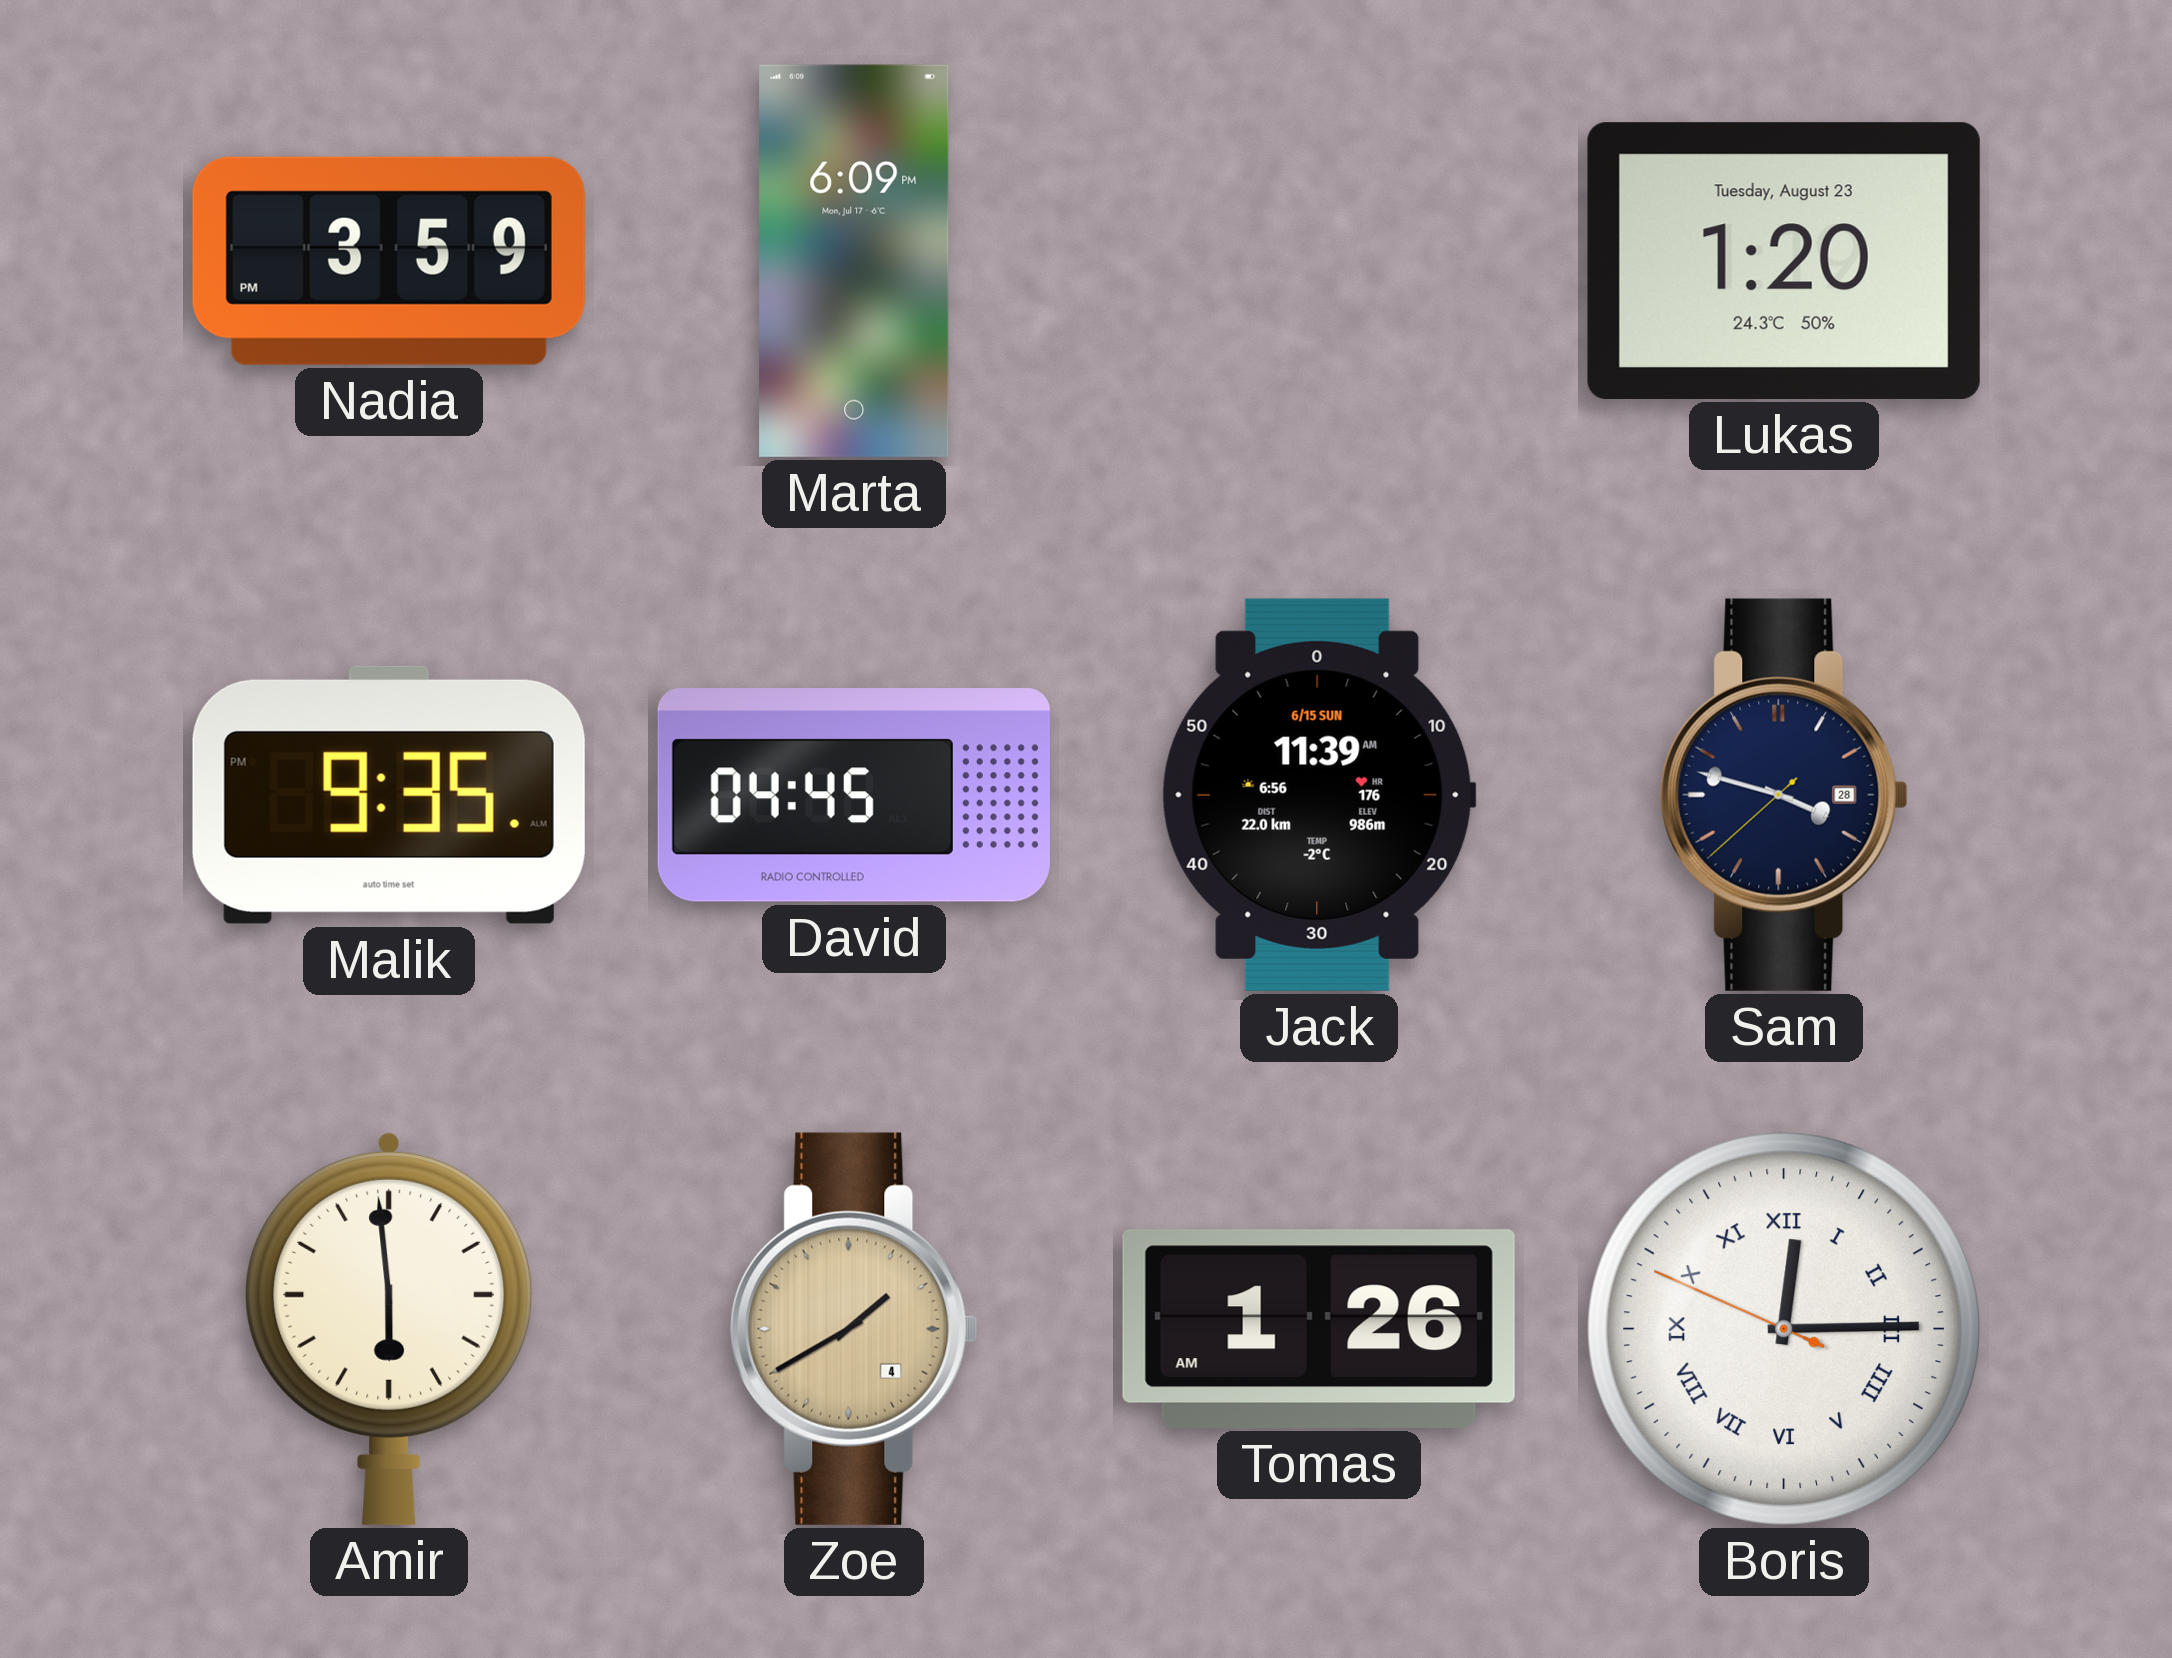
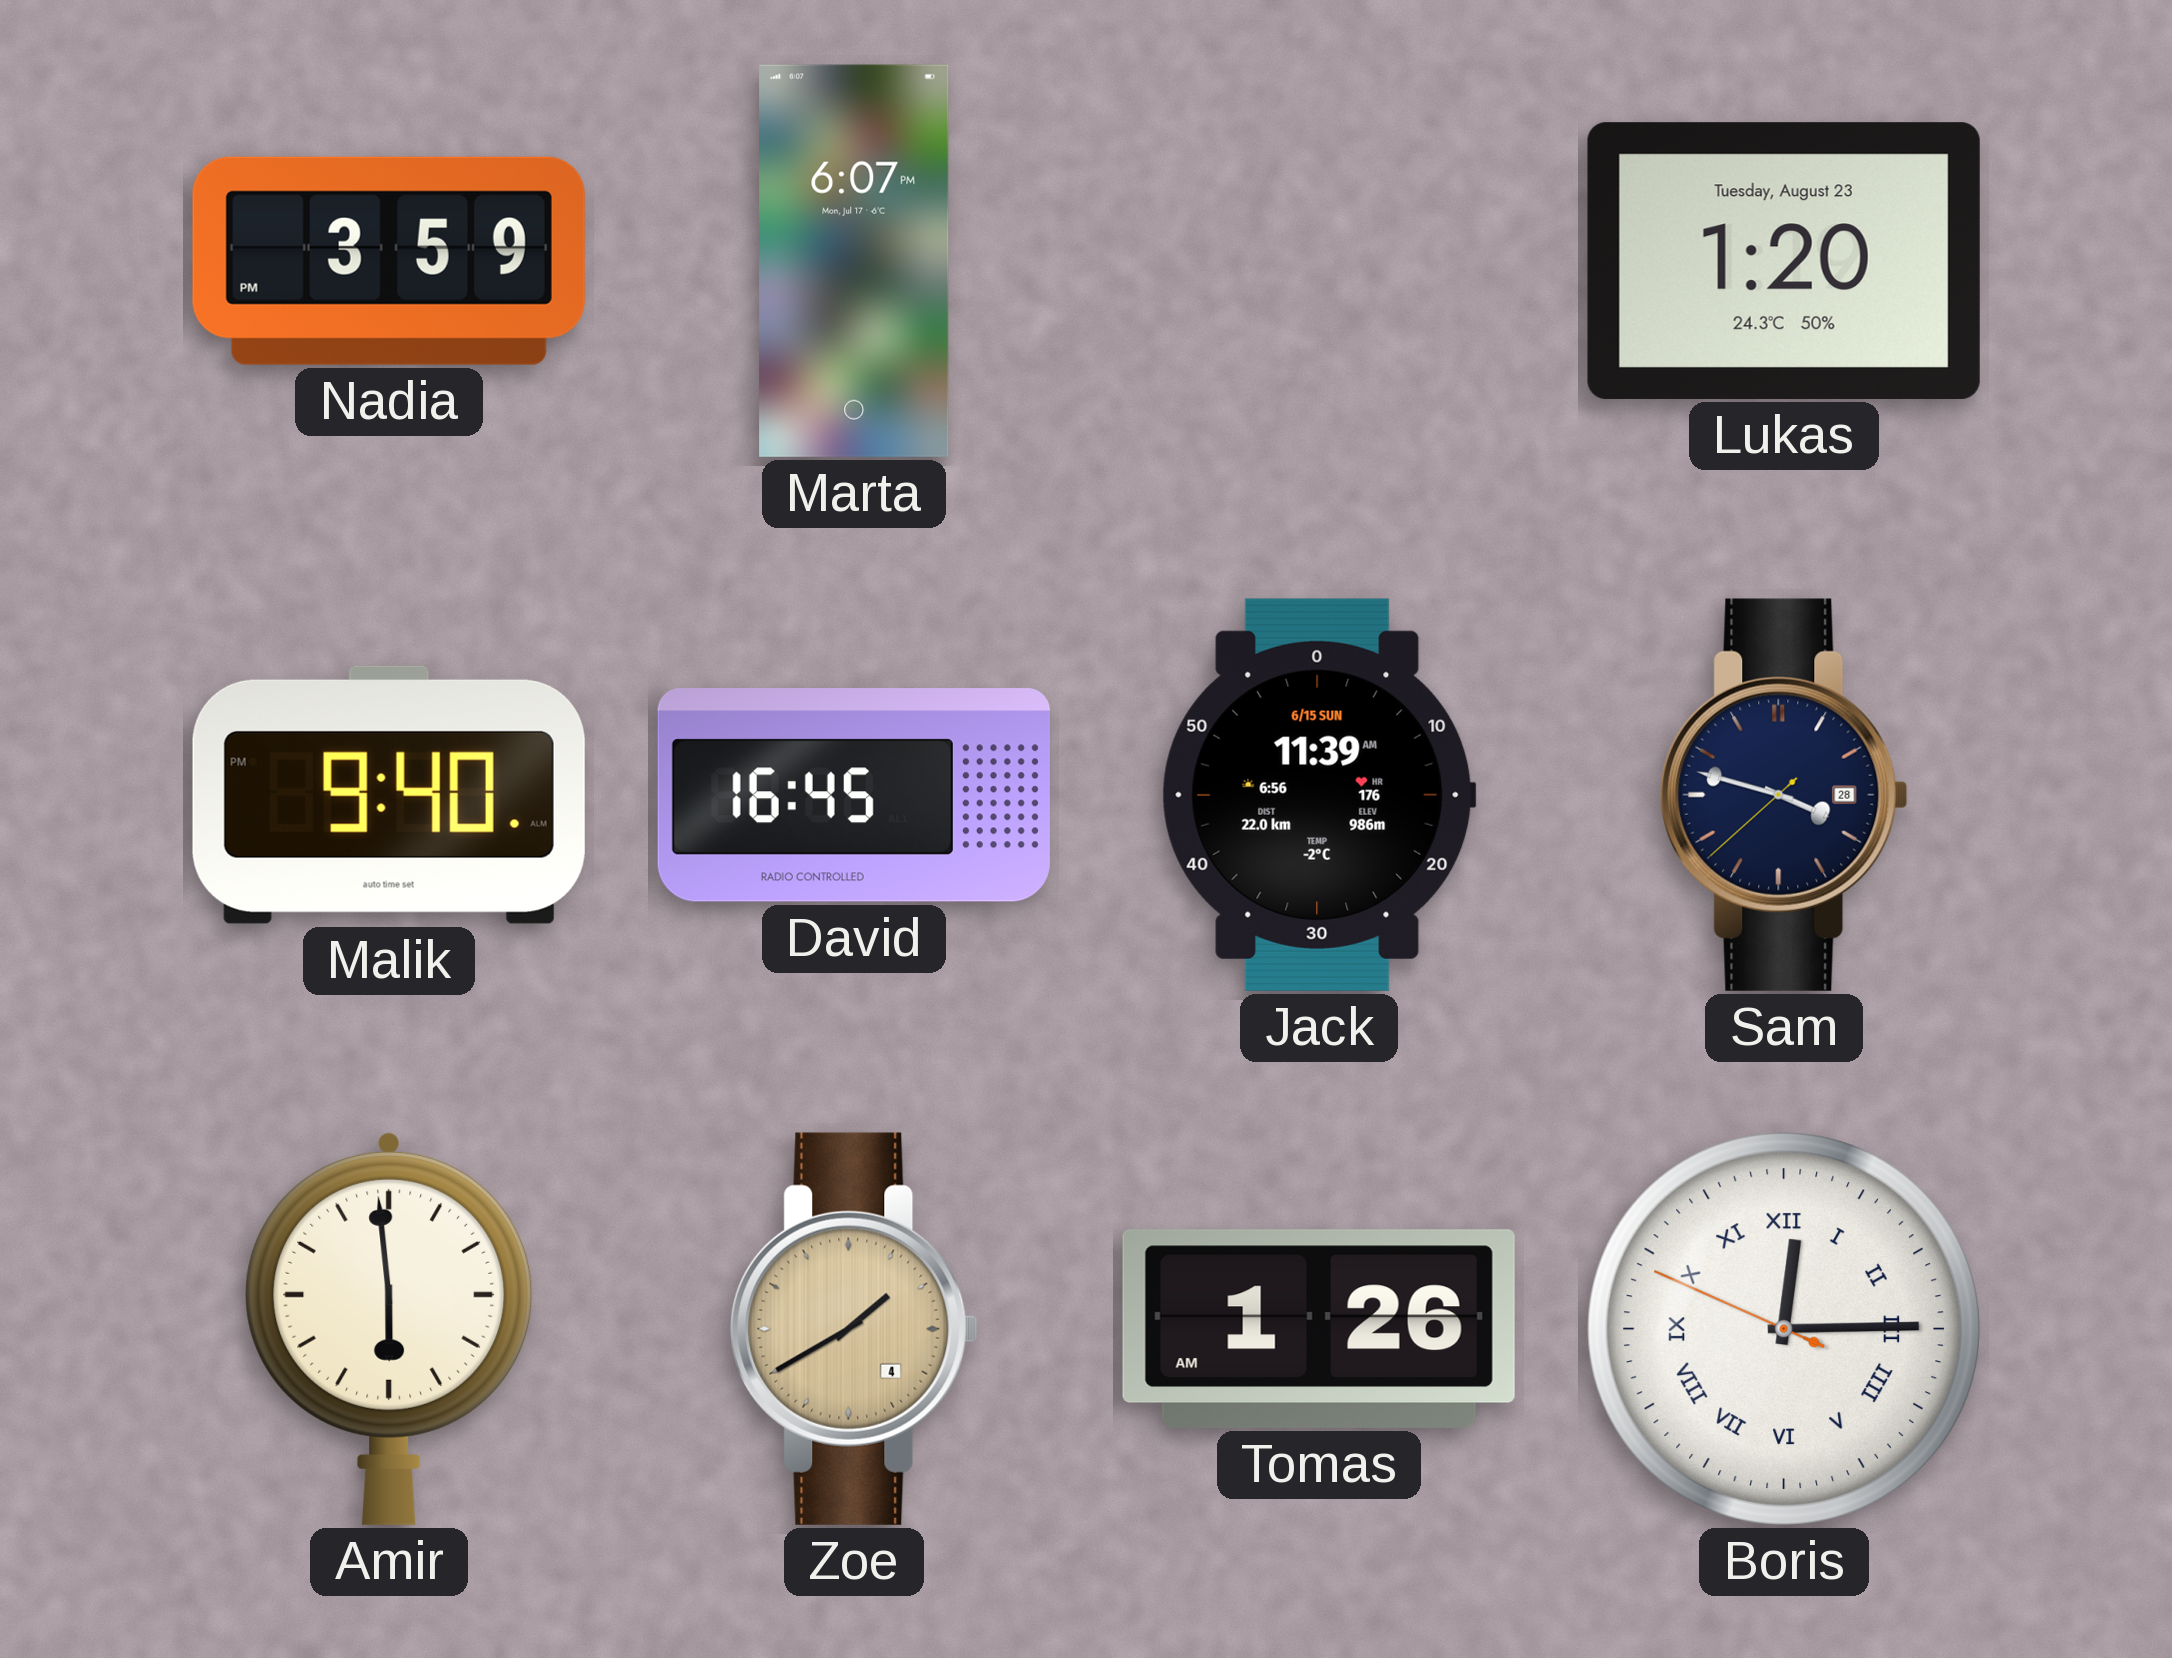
Marta: 6:09 -> 6:07 (854, 261)
Malik: 9:35 -> 9:40 (389, 795)
David: 04:45 -> 16:45 (854, 795)
